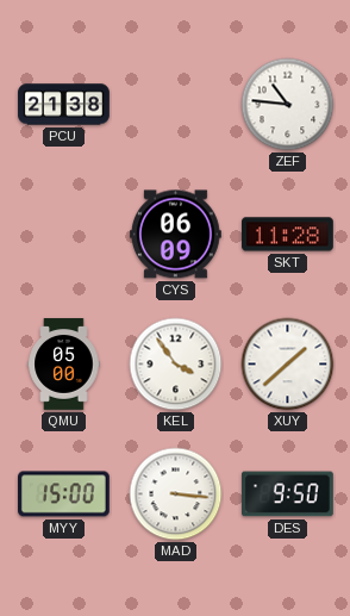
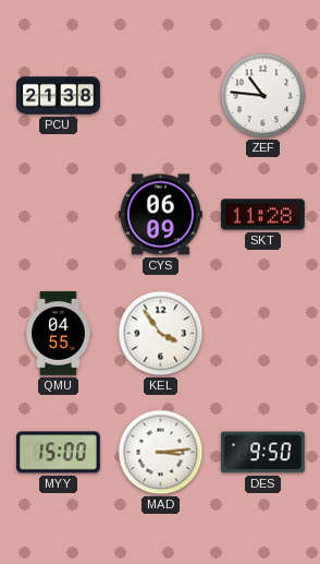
QMU: 05:00 -> 04:55 (59, 334)
XUY: 1:38 -> none (288, 365)
MAD: 3:16 -> 3:14 (161, 453)
